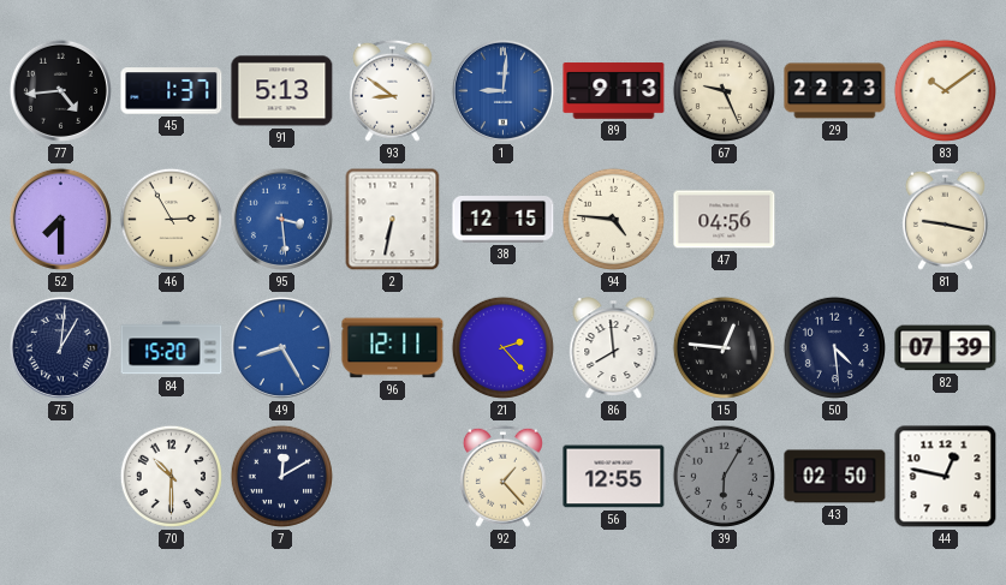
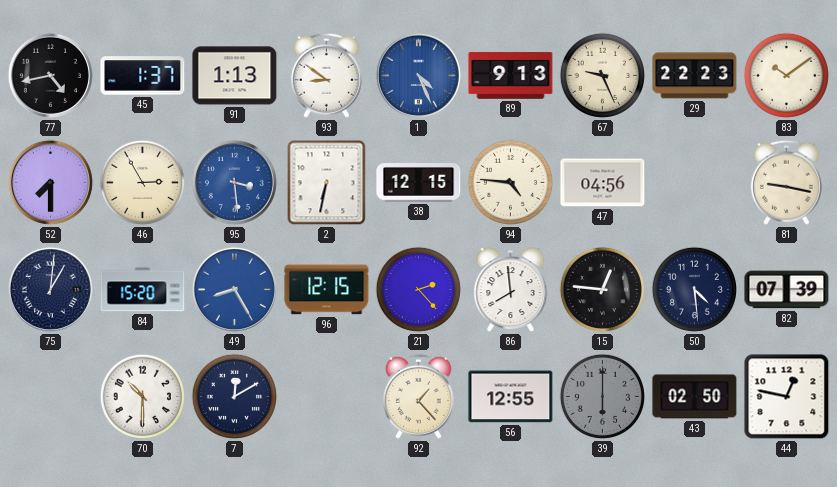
77: 4:44 -> 4:43 (50, 75)
91: 5:13 -> 1:13 (235, 76)
1: 9:01 -> 4:26 (418, 75)
96: 12:11 -> 12:15 (327, 290)
39: 6:05 -> 6:00 (602, 396)
